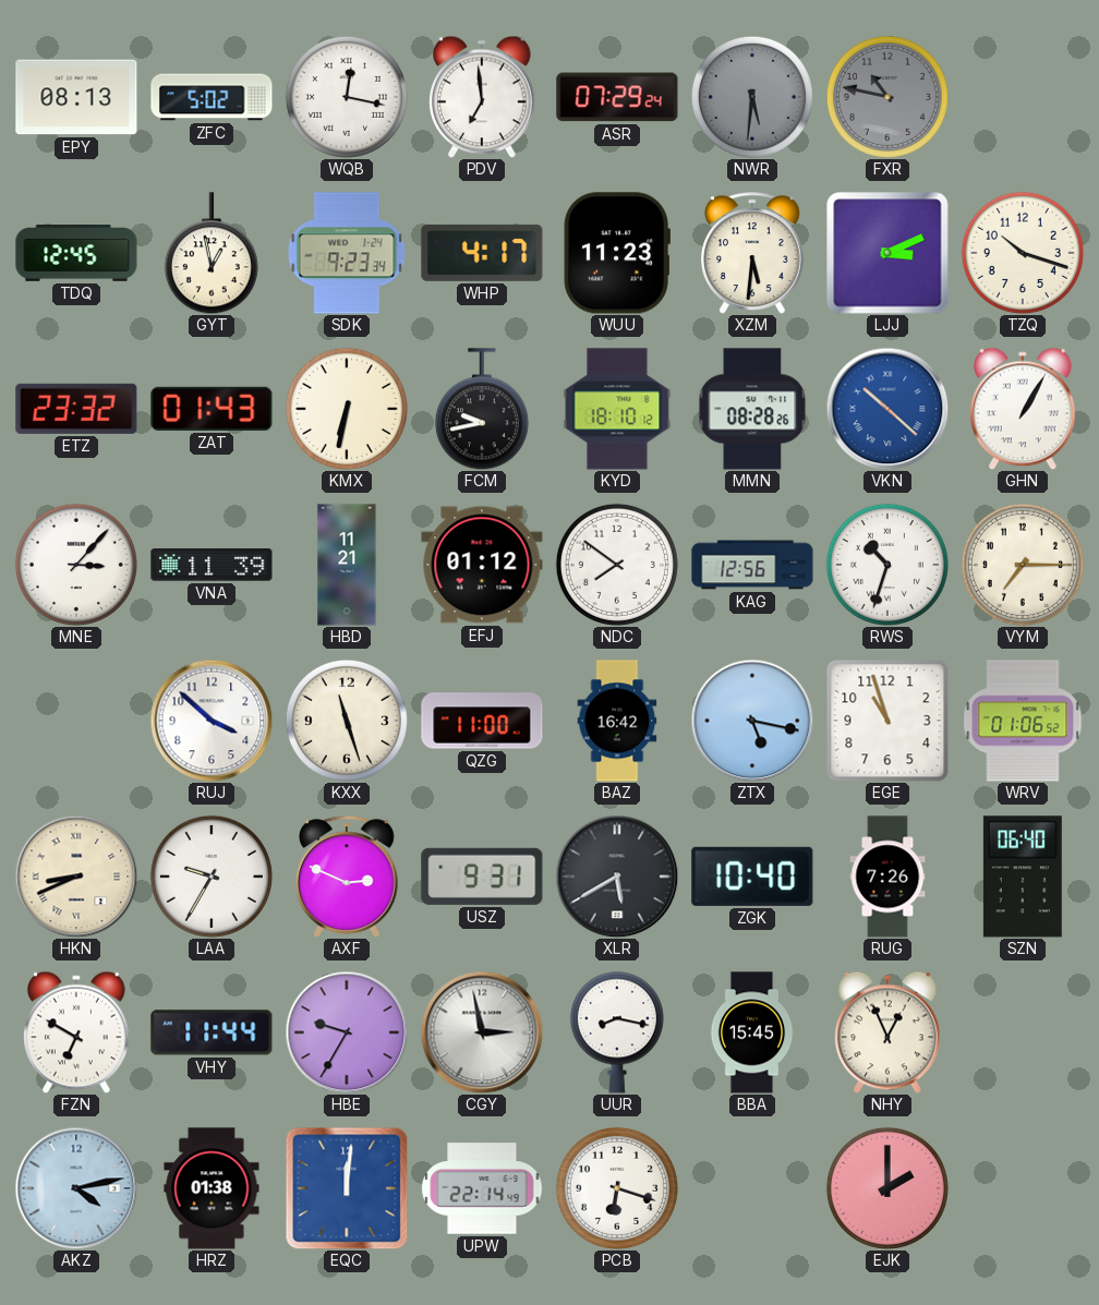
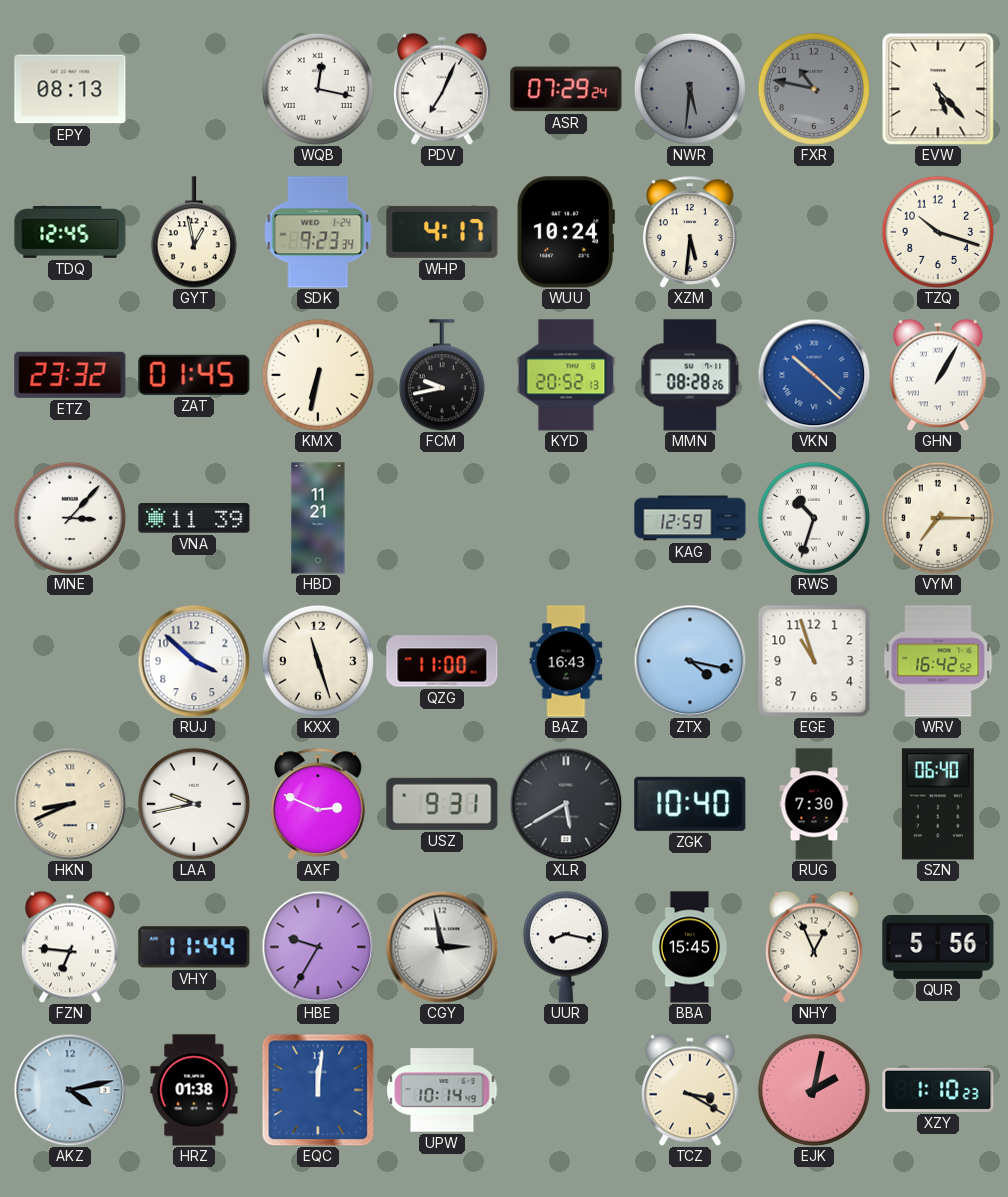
ZFC: 5:02 -> none (212, 97)
PDV: 6:59 -> 7:04 (442, 89)
EVW: none -> 5:23 (938, 89)
WUU: 11:23 -> 10:24 (566, 232)
LJJ: 3:11 -> none (887, 253)
ZAT: 01:43 -> 01:45 (194, 375)
KYD: 18:10 -> 20:52 (566, 375)
EFJ: 01:12 -> none (482, 565)
NDC: 7:51 -> none (617, 565)
KAG: 12:56 -> 12:59 (690, 518)
BAZ: 16:42 -> 16:43 (566, 661)
ZTX: 5:17 -> 4:17 (690, 661)
WRV: 01:06 -> 16:42 (938, 661)
LAA: 9:35 -> 9:43 (194, 804)
RUG: 7:26 -> 7:30 (814, 804)
FZN: 6:50 -> 6:46 (70, 947)
QUR: none -> 5:56 (938, 947)
UPW: 22:14 -> 10:14 (442, 1090)
PCB: 6:18 -> none (617, 1188)
TCZ: none -> 3:20 (690, 1090)
EJK: 2:00 -> 2:02 (814, 1090)
XZY: none -> 1:10 (938, 1090)
